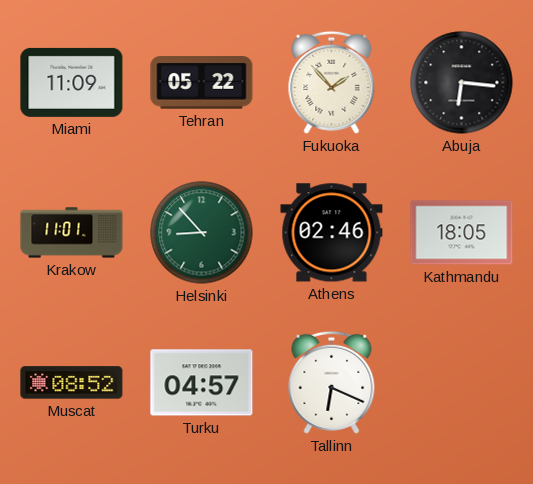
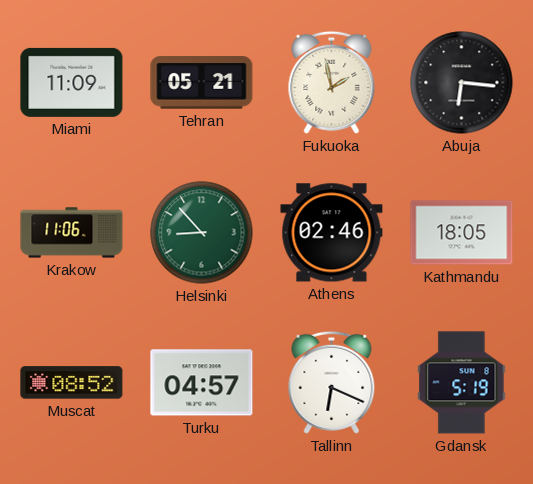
Tehran: 05:22 -> 05:21 (202, 83)
Fukuoka: 1:53 -> 1:58 (332, 82)
Krakow: 11:01 -> 11:06 (72, 233)
Gdansk: none -> 5:19 (462, 383)
